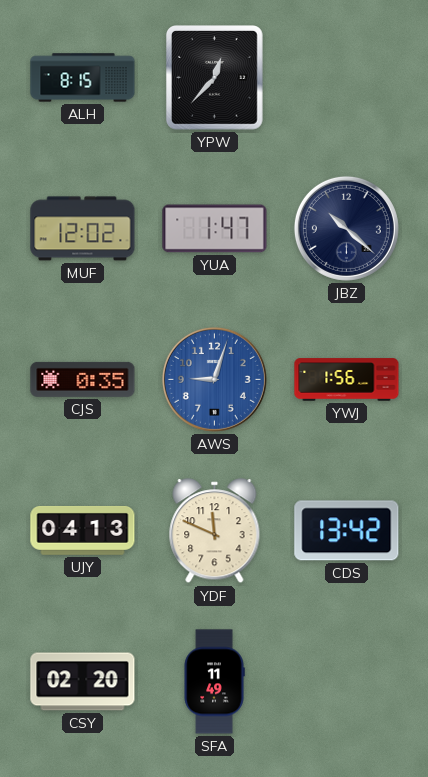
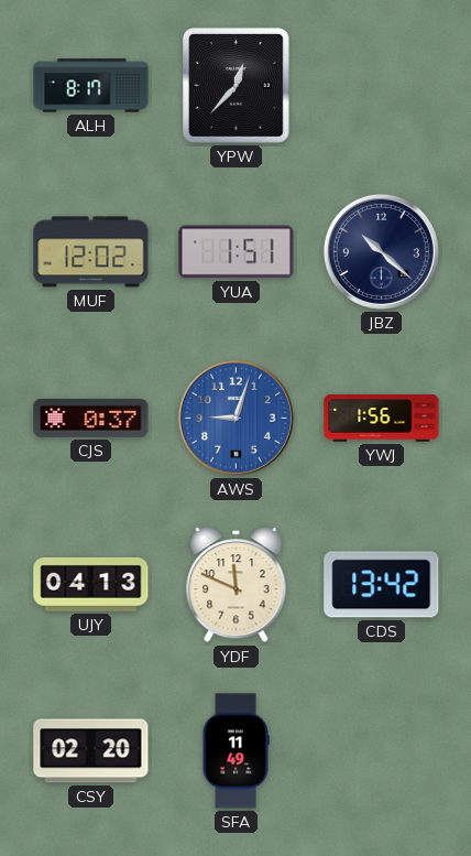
ALH: 8:15 -> 8:17 (91, 86)
YUA: 1:47 -> 1:51 (237, 252)
CJS: 0:35 -> 0:37 (91, 418)
